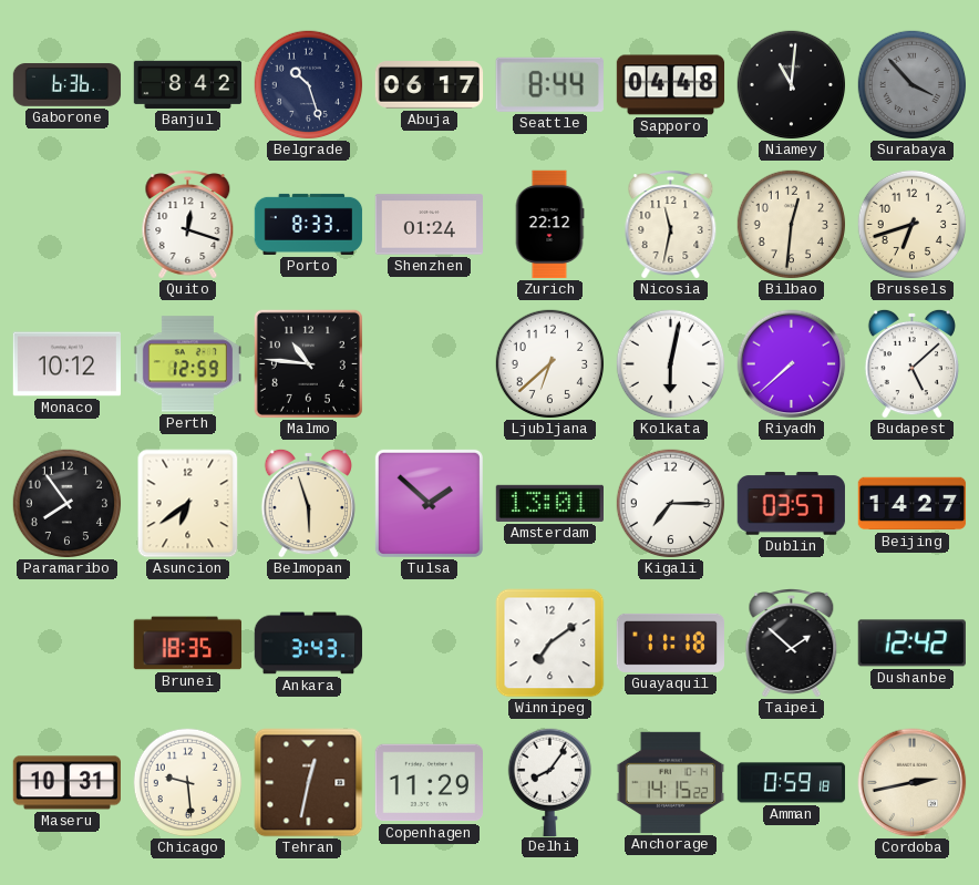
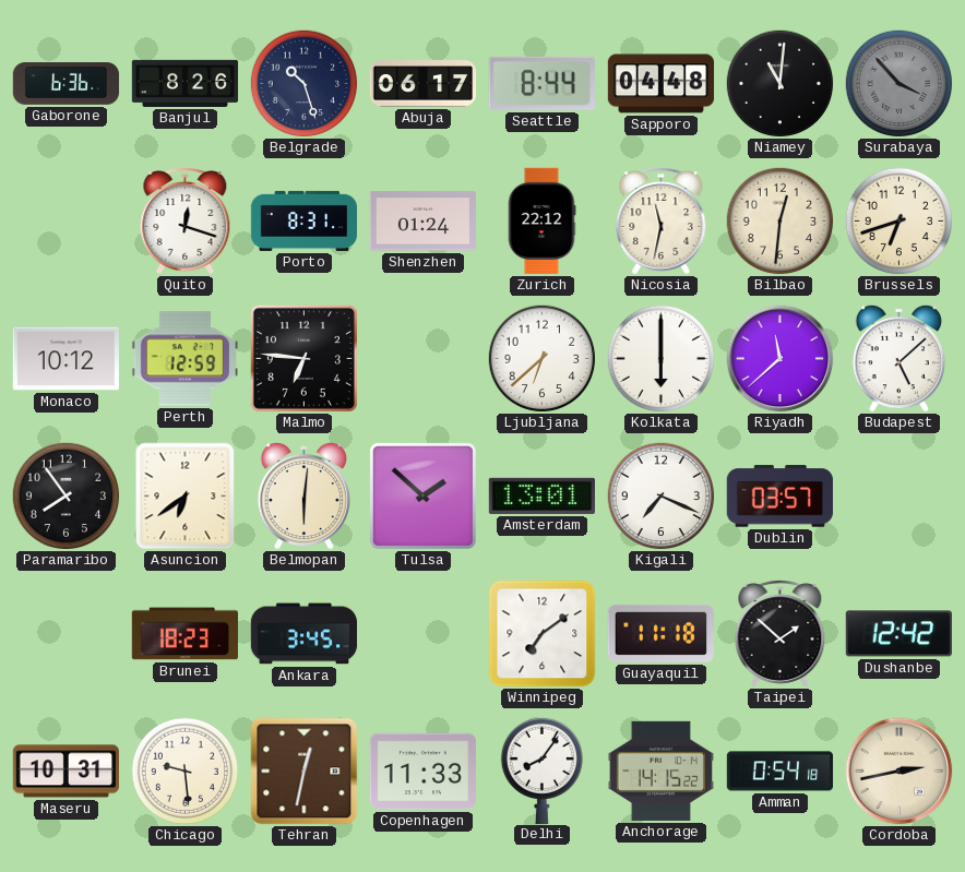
Banjul: 8:42 -> 8:26 (186, 83)
Porto: 8:33 -> 8:31 (305, 220)
Malmo: 10:46 -> 6:46 (303, 358)
Kolkata: 6:02 -> 6:00 (662, 359)
Riyadh: 7:38 -> 11:38 (781, 359)
Belmopan: 5:57 -> 6:01 (303, 495)
Kigali: 7:15 -> 7:19 (662, 497)
Beijing: 14:27 -> none (913, 504)
Brunei: 18:35 -> 18:23 (184, 634)
Ankara: 3:43 -> 3:45 (305, 634)
Copenhagen: 11:29 -> 11:33 (422, 772)
Amman: 0:59 -> 0:54 (781, 772)
